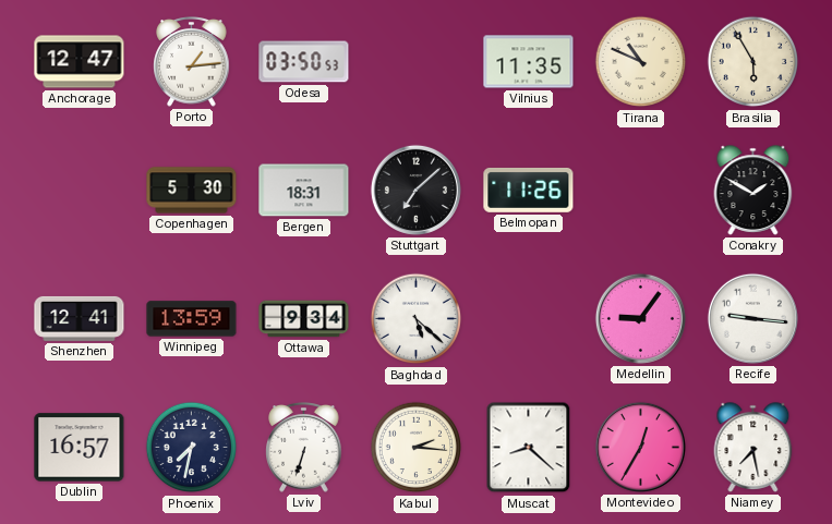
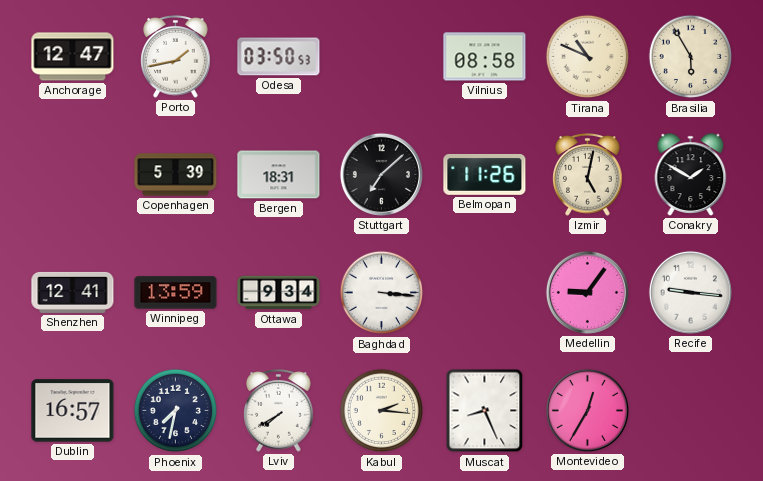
Porto: 1:14 -> 1:43 (176, 57)
Vilnius: 11:35 -> 08:58 (485, 57)
Copenhagen: 5:30 -> 5:39 (176, 175)
Izmir: none -> 5:02 (588, 175)
Baghdad: 5:22 -> 3:16 (382, 293)
Lviv: 6:33 -> 7:40 (279, 411)
Muscat: 8:22 -> 8:26 (485, 411)
Niamey: 7:28 -> none (753, 448)
